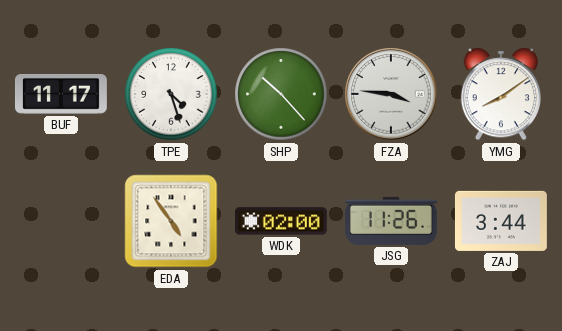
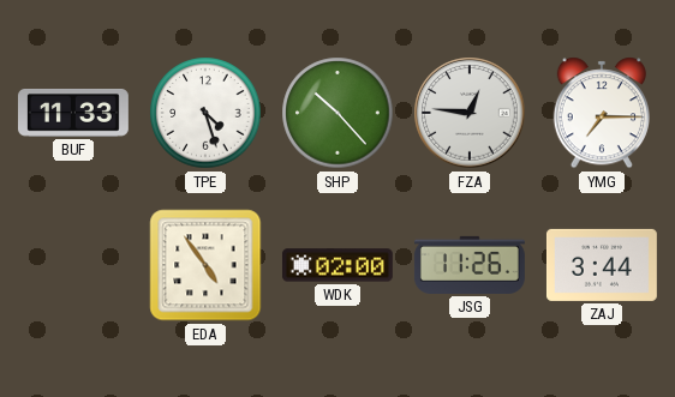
BUF: 11:17 -> 11:33 (73, 114)
FZA: 3:46 -> 12:46 (470, 113)
YMG: 8:09 -> 7:15 (601, 113)
